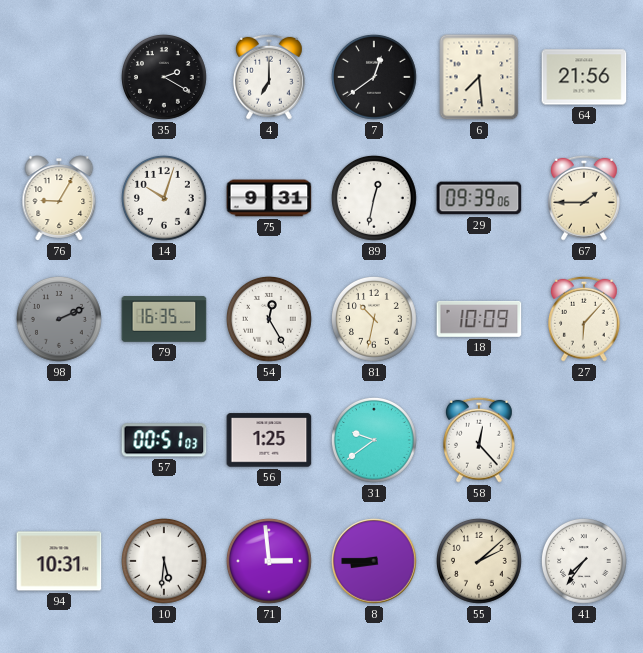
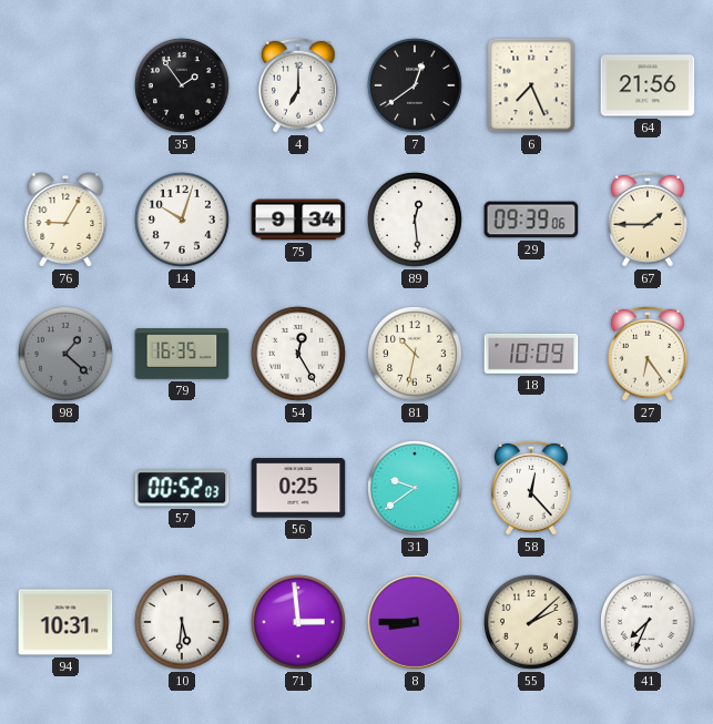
35: 2:20 -> 1:54 (183, 86)
6: 7:29 -> 7:26 (531, 85)
75: 9:31 -> 9:34 (298, 220)
89: 12:32 -> 12:29 (416, 221)
98: 2:11 -> 1:22 (67, 355)
27: 6:07 -> 6:24 (649, 354)
57: 00:51 -> 00:52 (182, 488)
56: 1:25 -> 0:25 (298, 488)
41: 7:36 -> 7:34 (649, 623)
